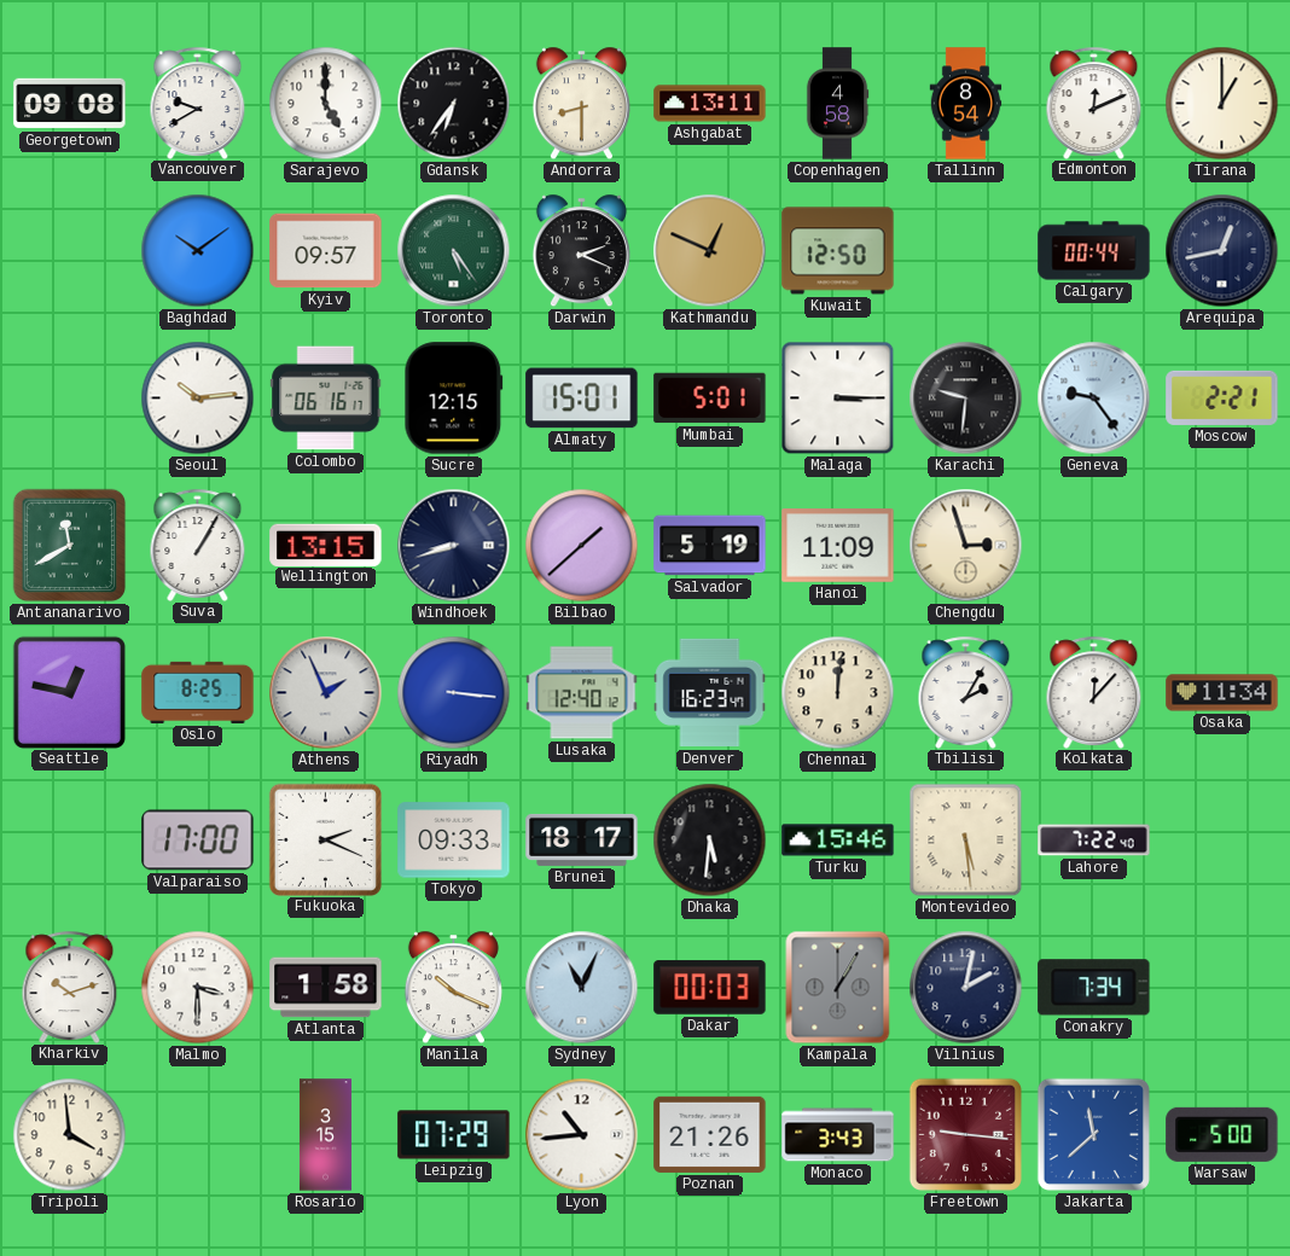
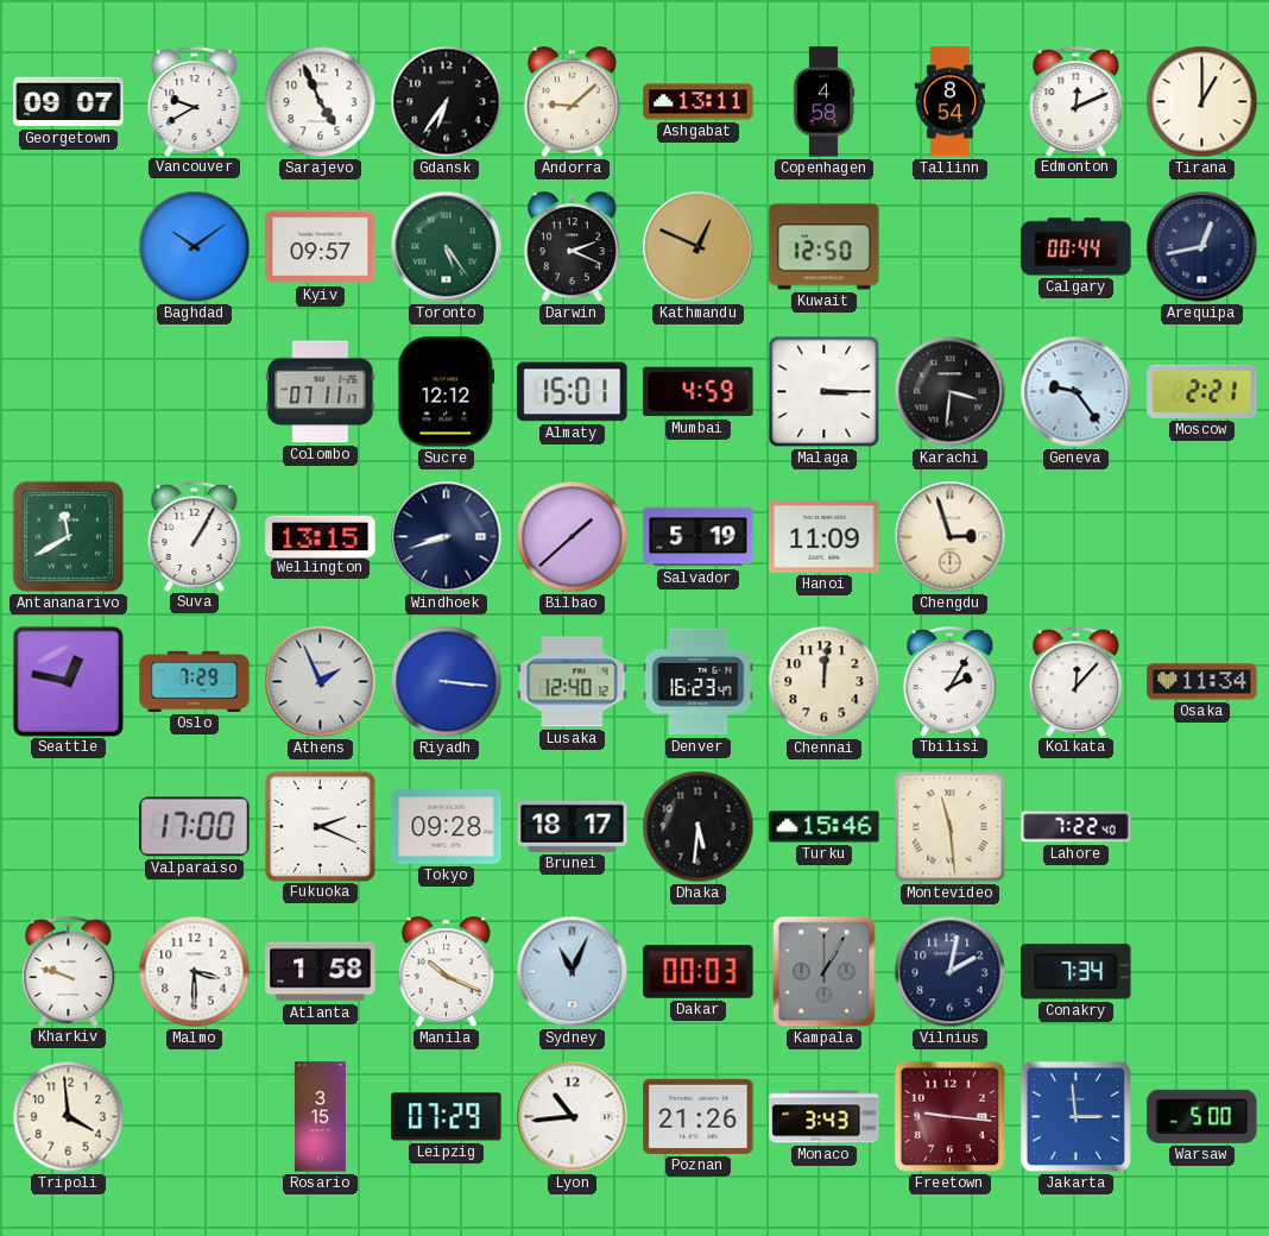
Georgetown: 09:08 -> 09:07 (69, 102)
Sarajevo: 5:00 -> 4:56 (321, 102)
Andorra: 8:30 -> 9:08 (572, 102)
Seoul: 10:14 -> none (198, 399)
Colombo: 06:16 -> 07:11 (321, 392)
Sucre: 12:15 -> 12:12 (447, 392)
Mumbai: 5:01 -> 4:59 (699, 392)
Karachi: 9:31 -> 3:31 (951, 392)
Oslo: 8:25 -> 7:29 (195, 681)
Tokyo: 09:33 -> 09:28 (447, 827)
Montevideo: 5:29 -> 11:29 (951, 827)
Kharkiv: 10:12 -> 9:48 (69, 971)
Jakarta: 11:38 -> 2:59 (1075, 1116)
